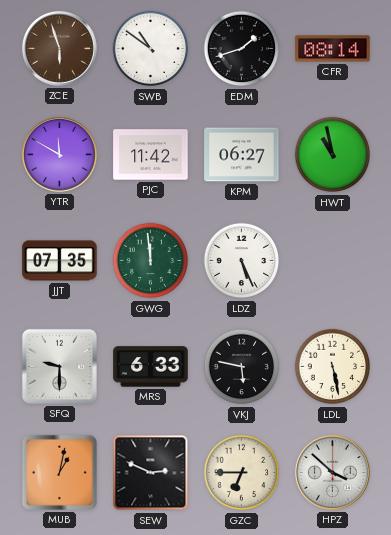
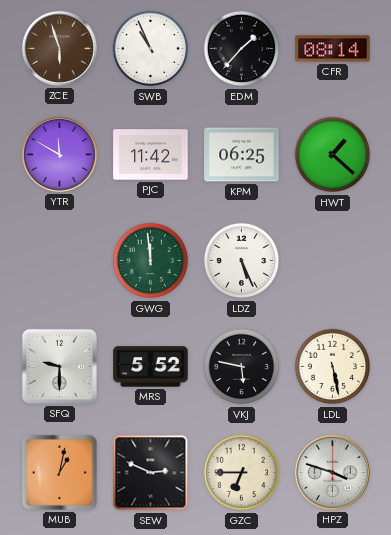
SWB: 10:51 -> 10:56 (151, 49)
EDM: 1:42 -> 1:37 (242, 49)
KPM: 06:27 -> 06:25 (242, 155)
HWT: 10:58 -> 1:22 (333, 155)
JJT: 07:35 -> none (60, 261)
MRS: 6:33 -> 5:52 (151, 367)
HPZ: 3:52 -> 3:48 (332, 472)
